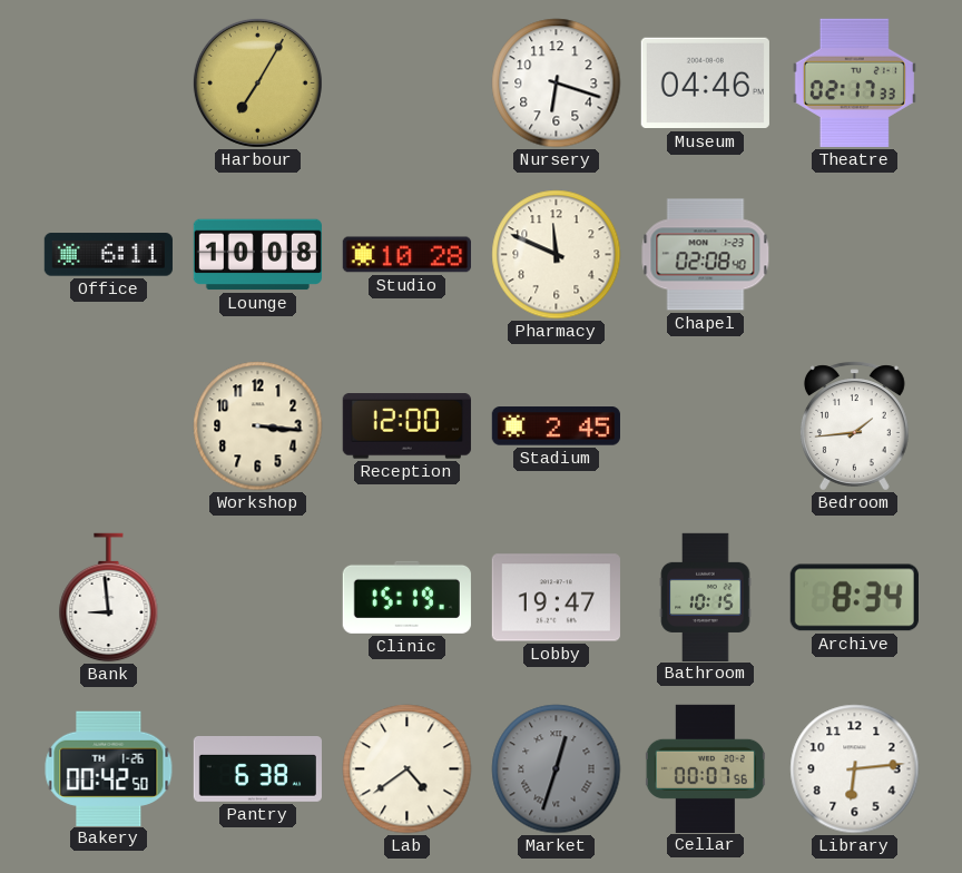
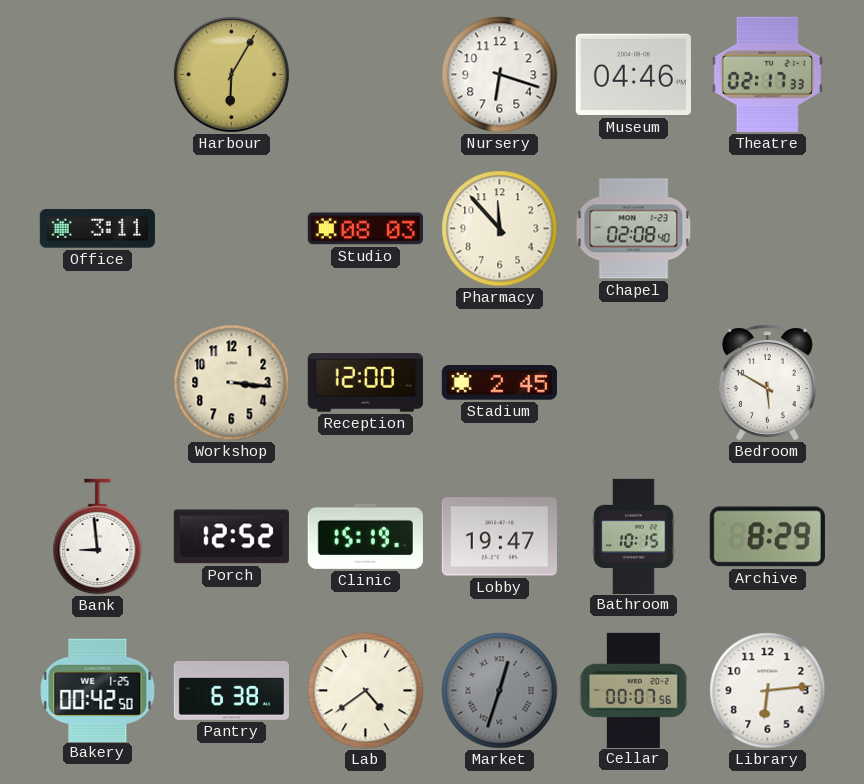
Harbour: 7:05 -> 6:05 (231, 74)
Office: 6:11 -> 3:11 (97, 229)
Lounge: 10:08 -> none (257, 255)
Studio: 10:28 -> 08:03 (365, 229)
Pharmacy: 11:49 -> 11:53 (500, 229)
Bedroom: 1:44 -> 5:50 (767, 383)
Porch: none -> 12:52 (231, 537)
Archive: 8:34 -> 8:29 (767, 537)
Bakery date: TH 1-26 -> WE 1-25 (98, 690)
